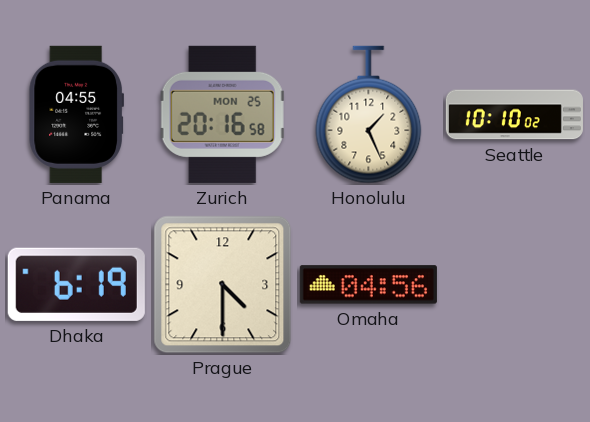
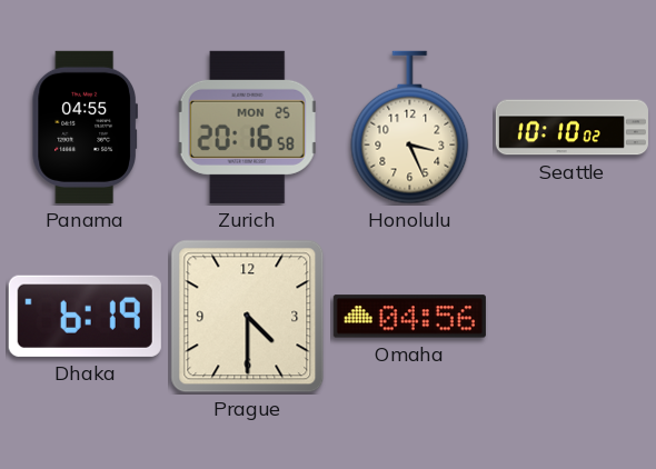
Honolulu: 1:26 -> 3:26 (410, 128)
